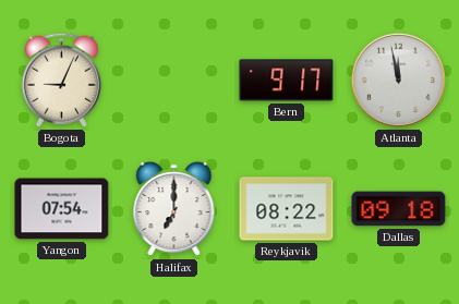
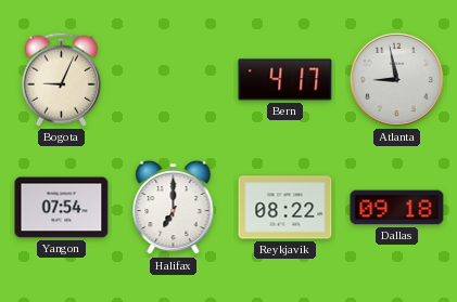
Bern: 9:17 -> 4:17 (285, 80)
Atlanta: 11:58 -> 8:58 (396, 79)
